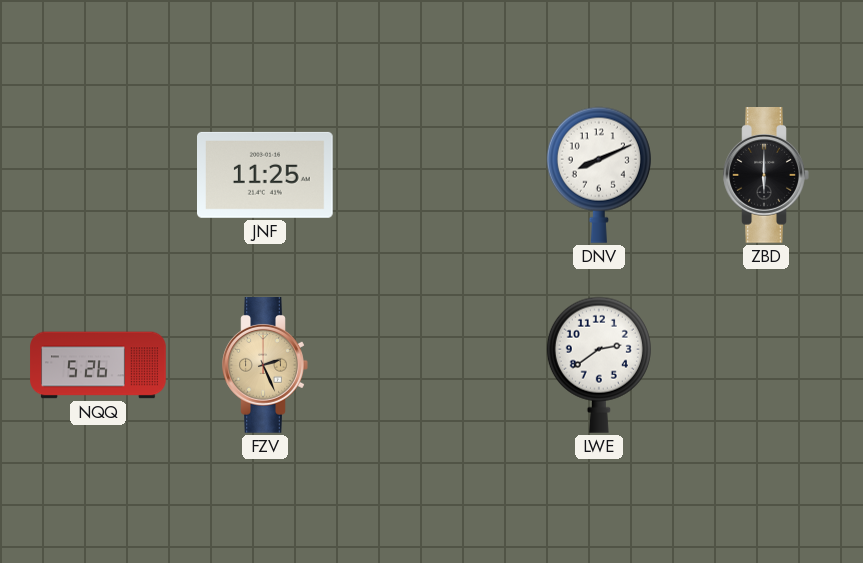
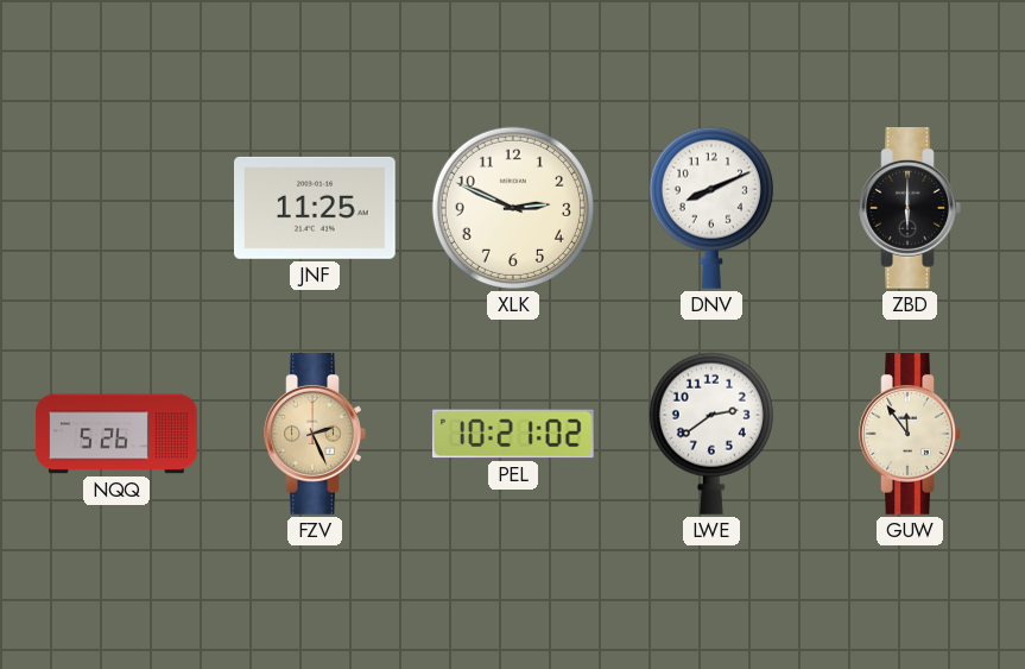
XLK: none -> 2:49 (513, 208)
PEL: none -> 10:21 (513, 434)
GUW: none -> 11:54 (910, 435)
